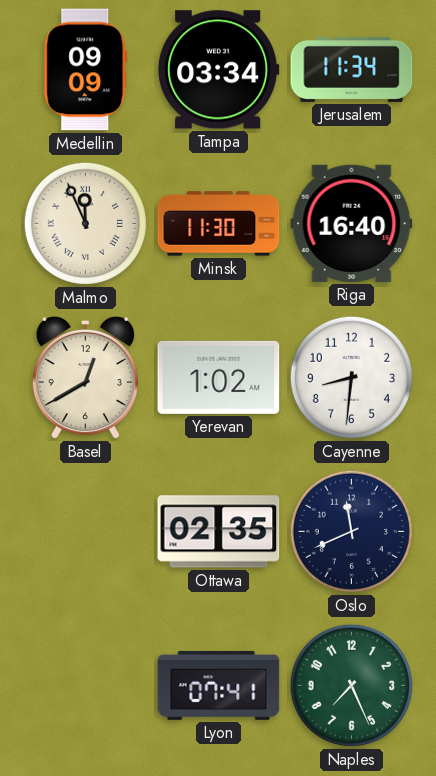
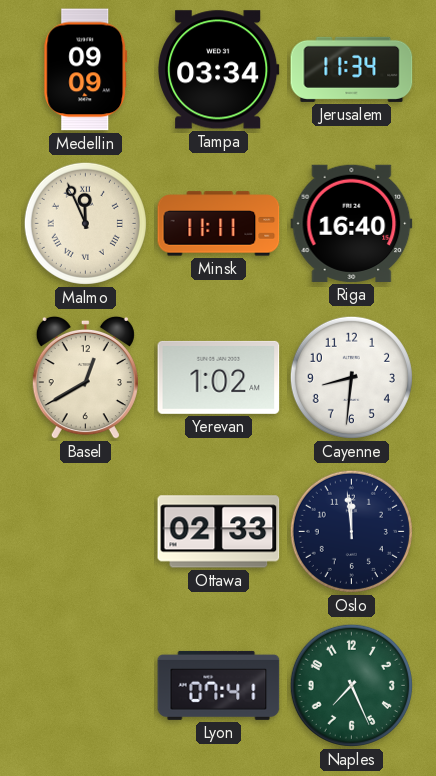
Minsk: 11:30 -> 11:11 (219, 224)
Ottawa: 02:35 -> 02:33 (219, 532)
Oslo: 11:41 -> 11:59 (351, 531)
